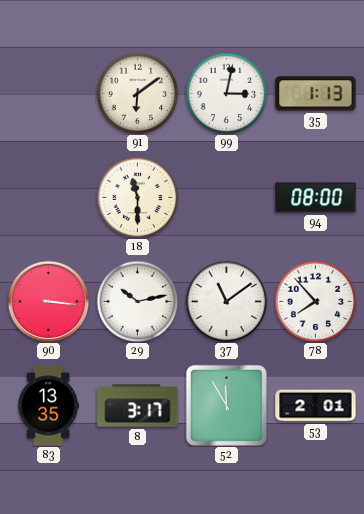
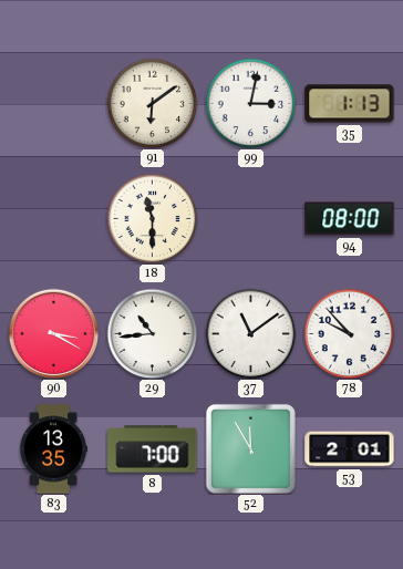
90: 3:16 -> 3:20 (53, 333)
29: 10:13 -> 10:44 (152, 333)
78: 7:53 -> 9:53 (349, 333)
8: 3:17 -> 7:00 (153, 449)
